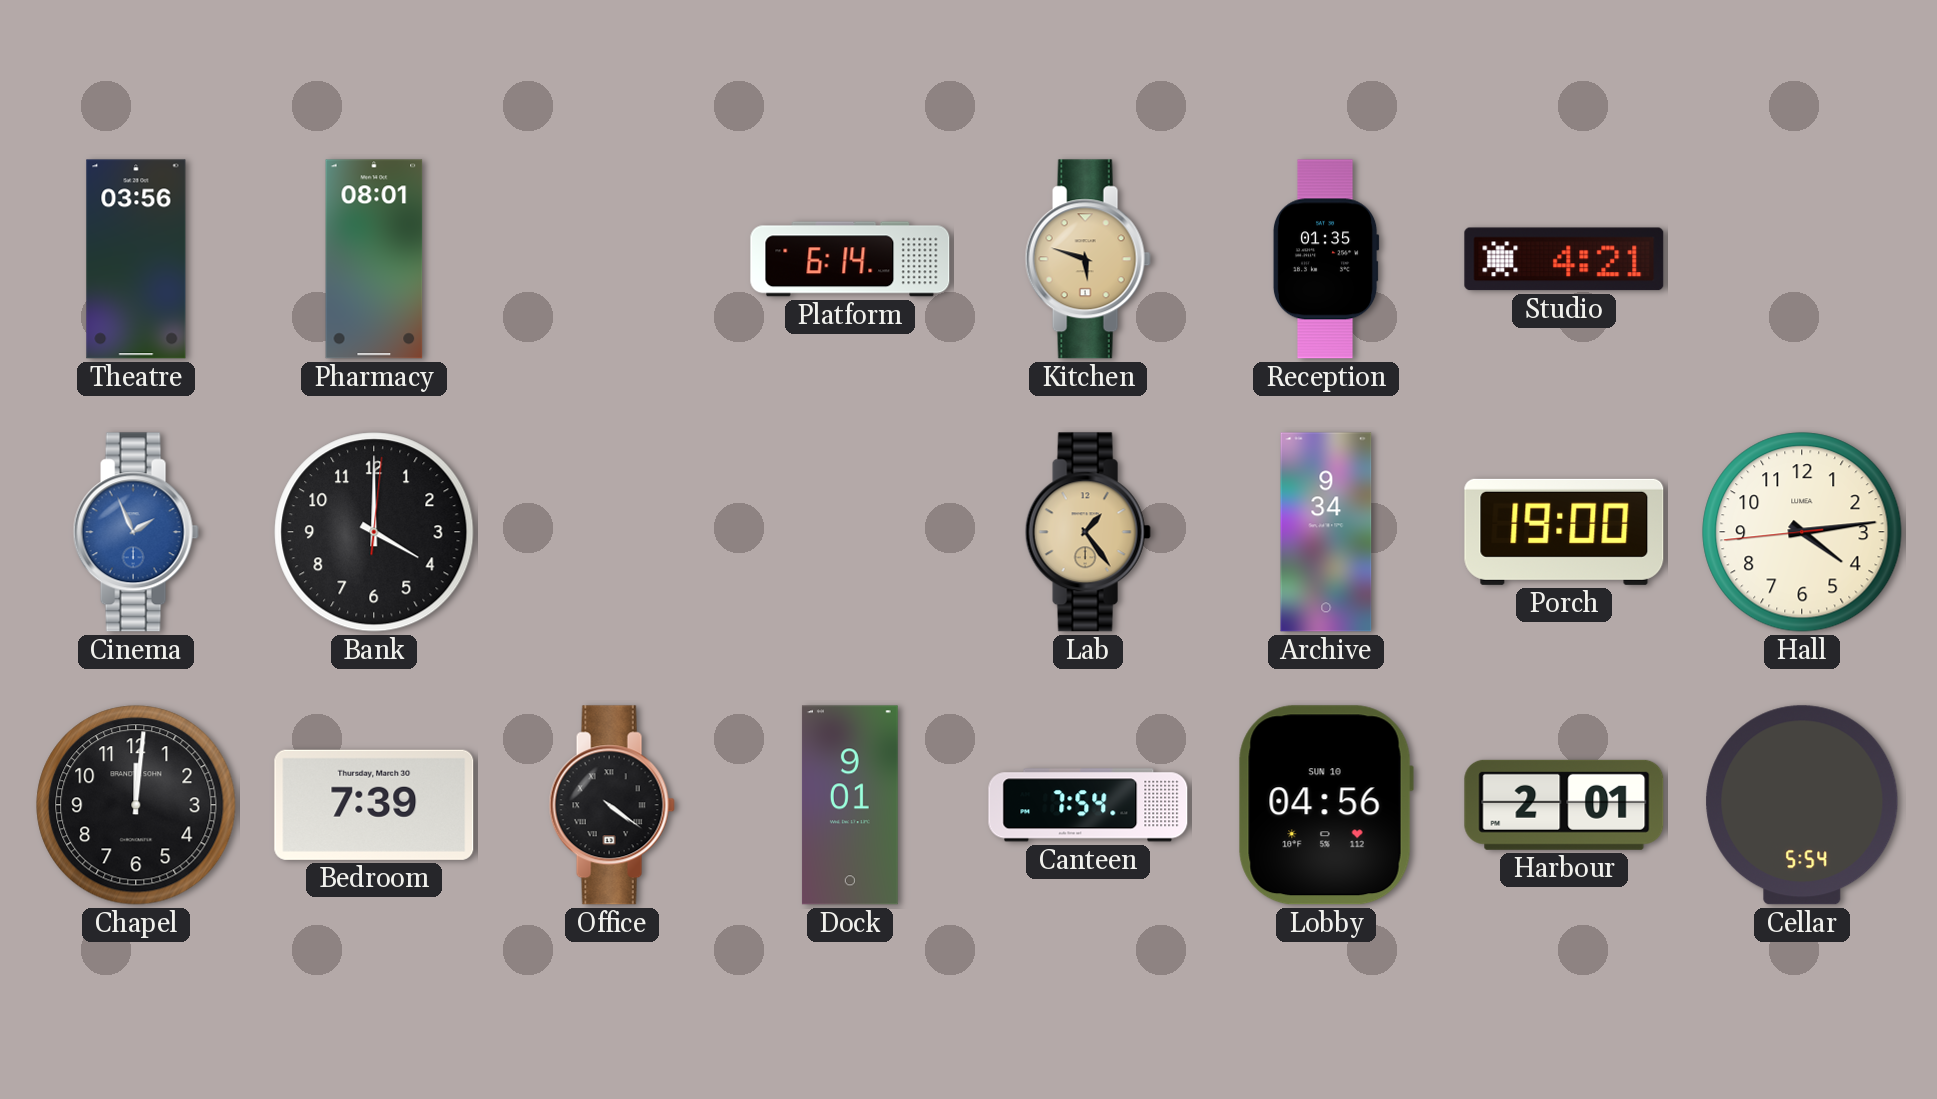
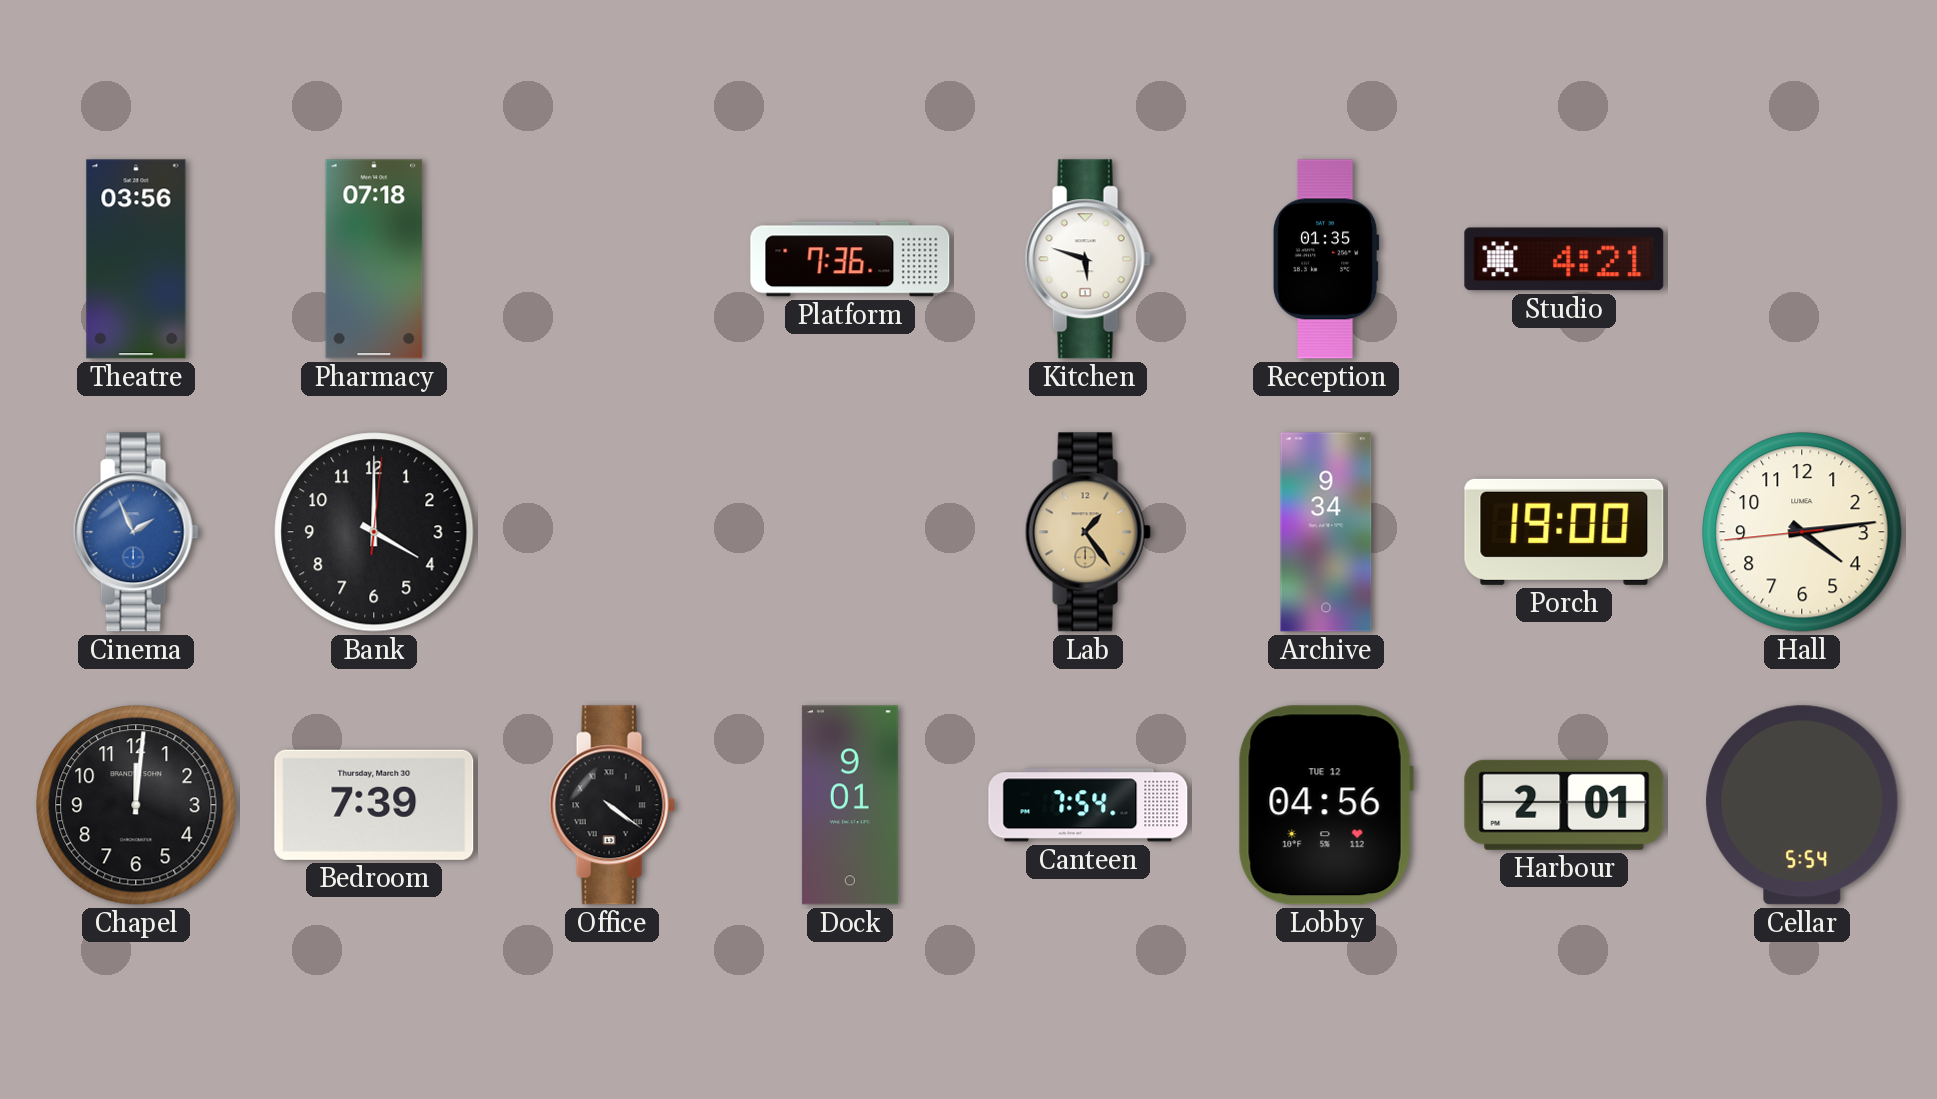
Pharmacy: 08:01 -> 07:18 (374, 259)
Platform: 6:14 -> 7:36 (850, 259)
Kitchen dial: champagne -> white (1088, 259)
Lobby date: SUN 10 -> TUE 12 (1326, 805)
